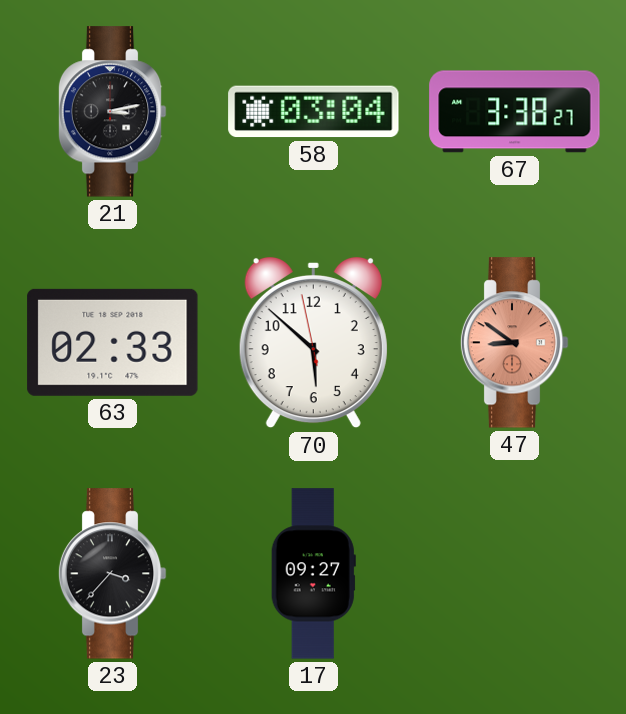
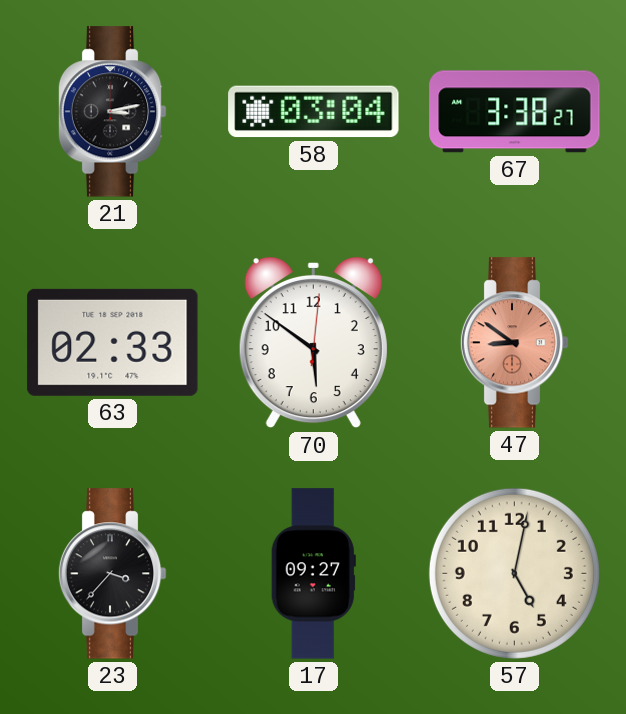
70: 5:51:58 -> 5:51:01 (313, 343)
57: none -> 5:02 (514, 573)
